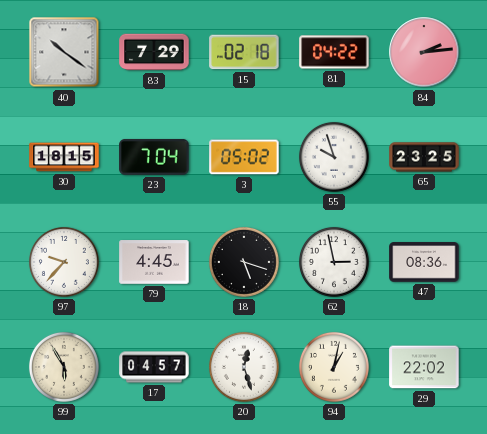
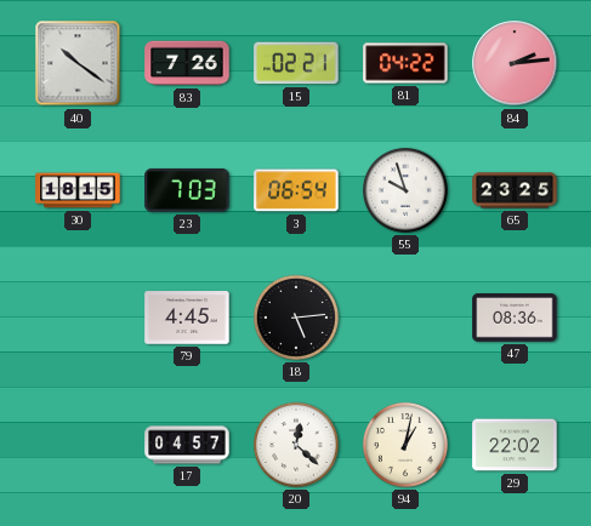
83: 7:29 -> 7:26 (187, 63)
15: 02:18 -> 02:21 (296, 63)
23: 7:04 -> 7:03 (187, 190)
3: 05:02 -> 06:54 (296, 190)
97: 9:37 -> none (64, 262)
18: 5:18 -> 5:14 (296, 318)
62: 2:58 -> none (334, 262)
99: 5:55 -> none (64, 367)
20: 12:27 -> 12:22 (296, 445)
